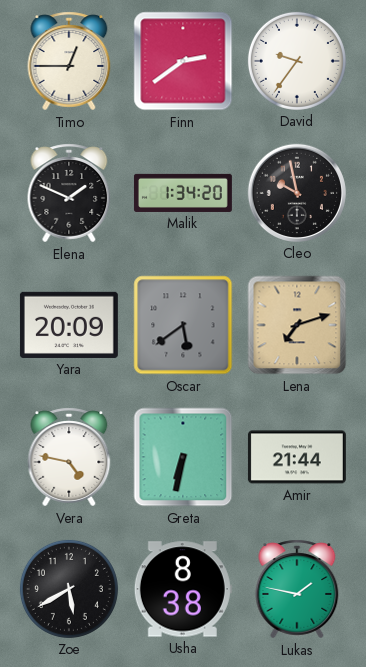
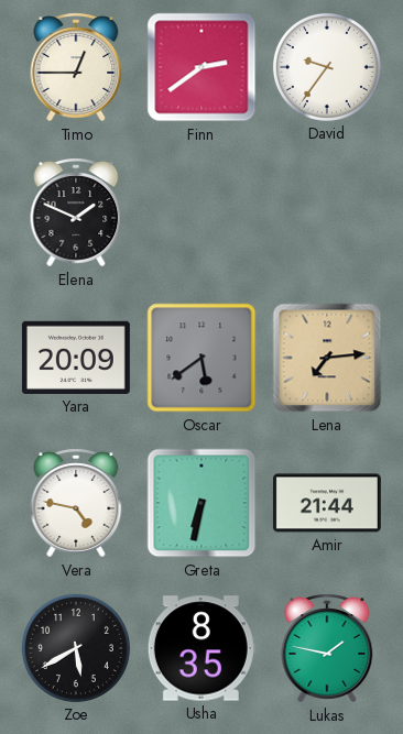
Malik: 1:34 -> none (183, 193)
Cleo: 9:58 -> none (297, 193)
Lena: 7:12 -> 7:14 (327, 358)
Usha: 8:38 -> 8:35 (201, 648)
